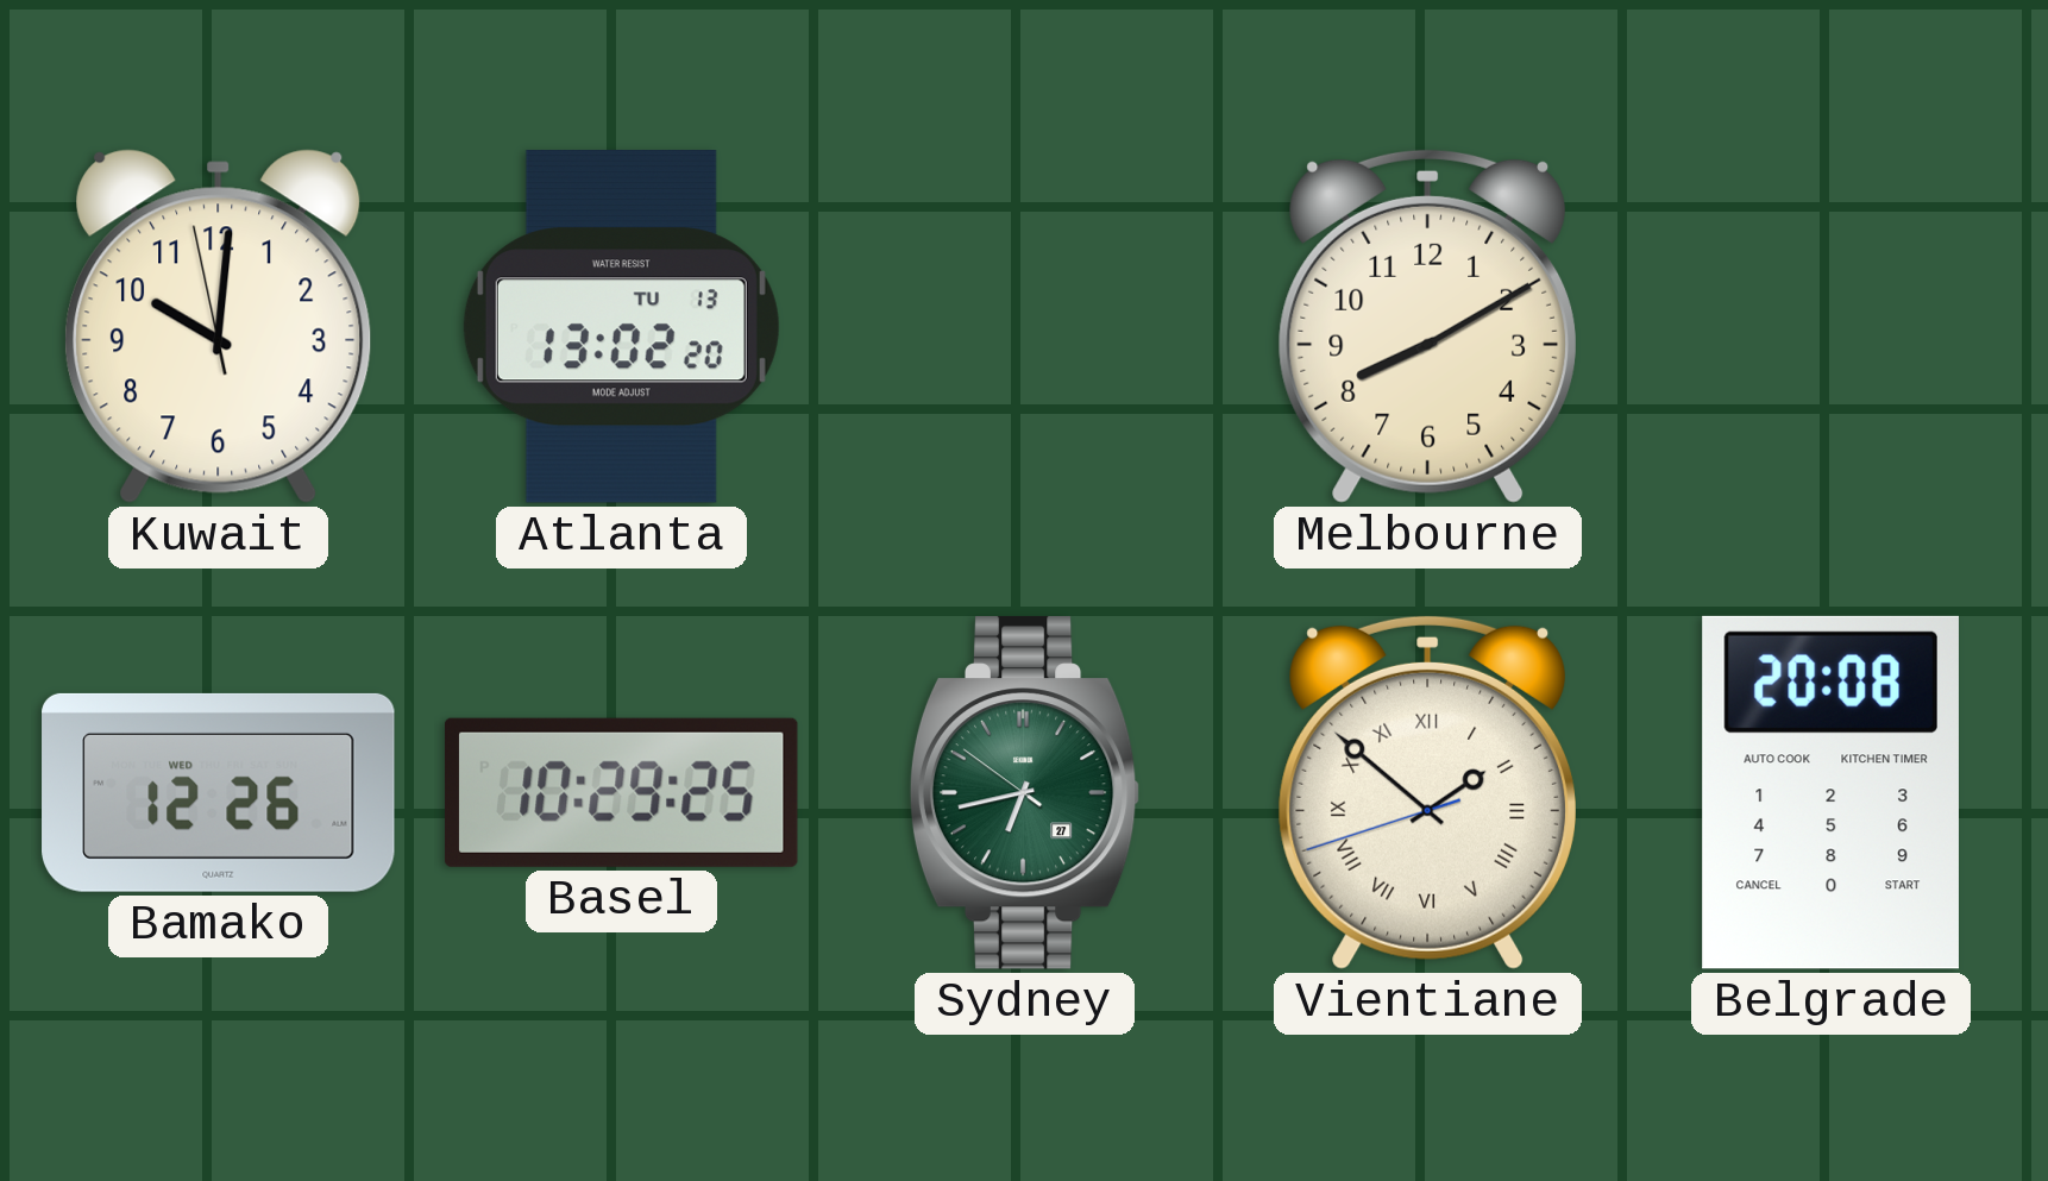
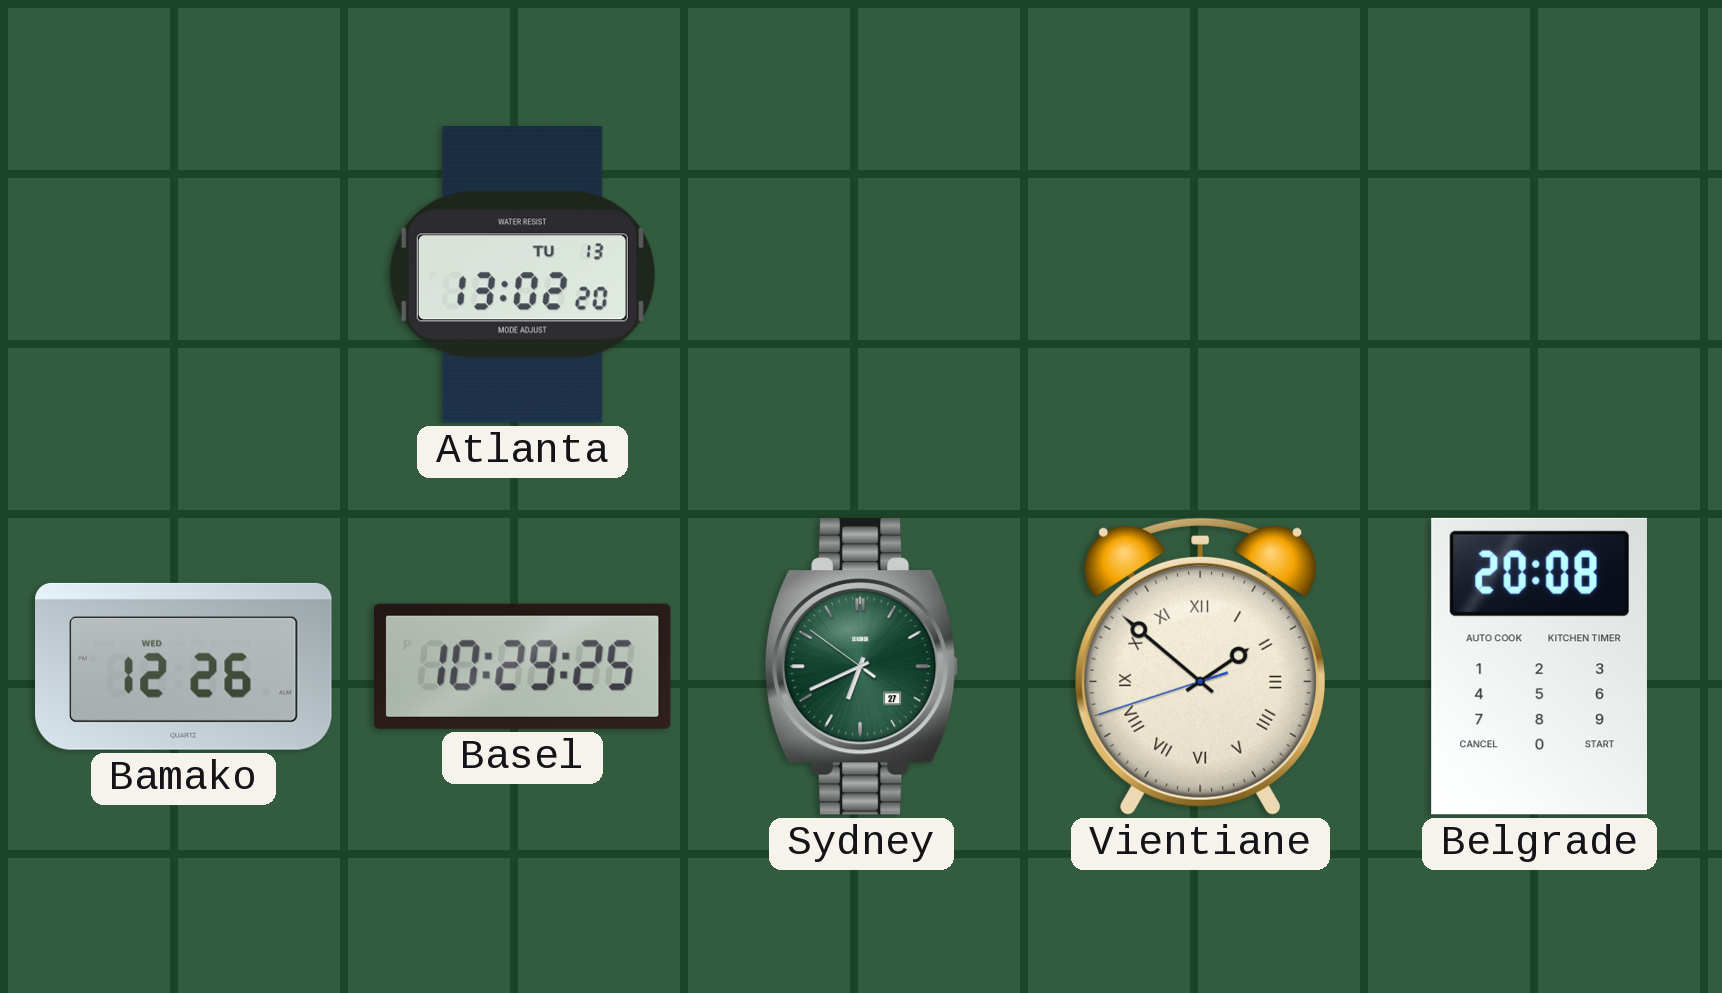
Kuwait: 10:00 -> none (219, 326)
Melbourne: 8:10 -> none (1427, 326)
Sydney: 6:42 -> 6:40 (862, 666)
